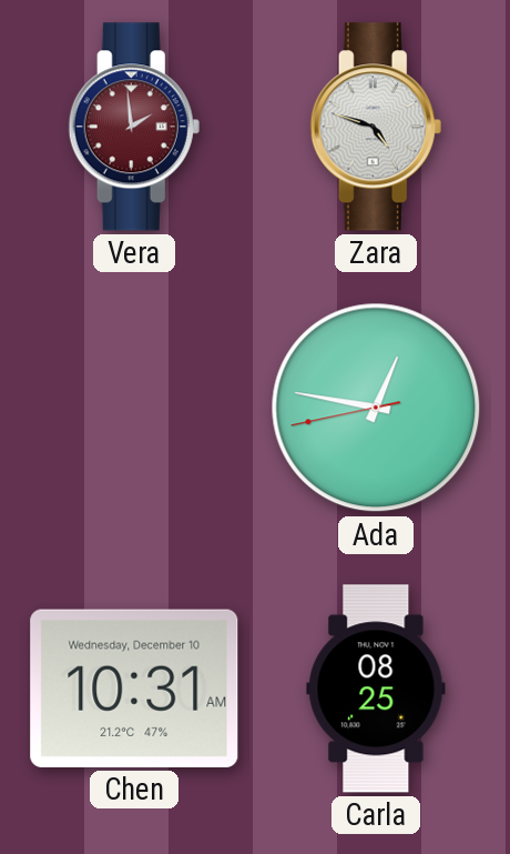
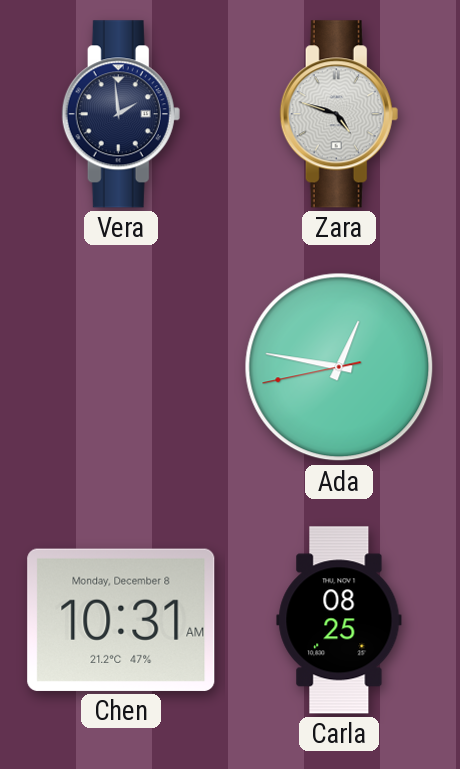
Vera dial: burgundy -> navy (121, 114)
Chen date: Wednesday, December 10 -> Monday, December 8 (121, 620)
